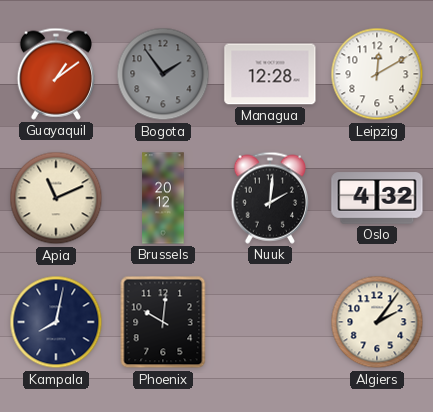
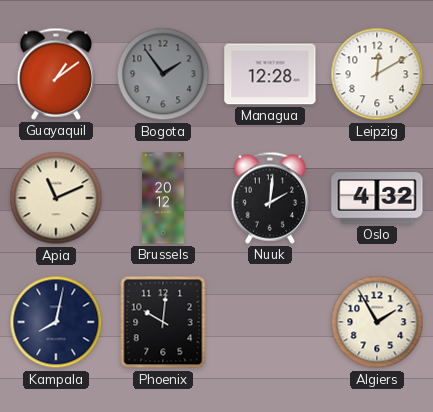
Algiers: 2:06 -> 1:55 (377, 322)
